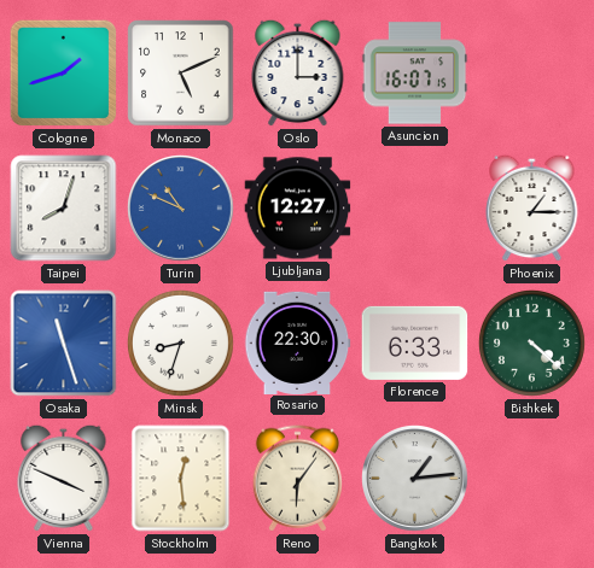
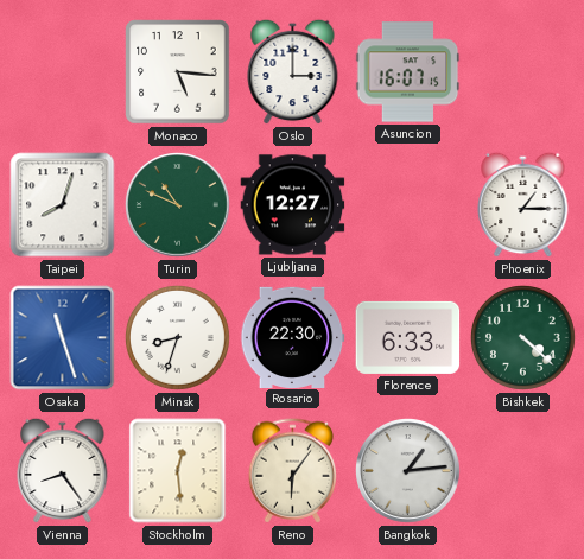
Cologne: 1:42 -> none (64, 74)
Monaco: 5:11 -> 5:16 (178, 72)
Turin dial: blue -> green (178, 205)
Vienna: 3:49 -> 8:24 (63, 470)
